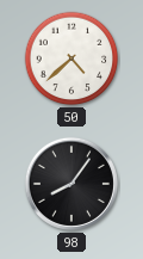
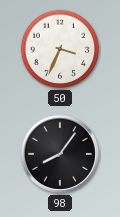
50: 4:38 -> 3:34 (60, 49)
